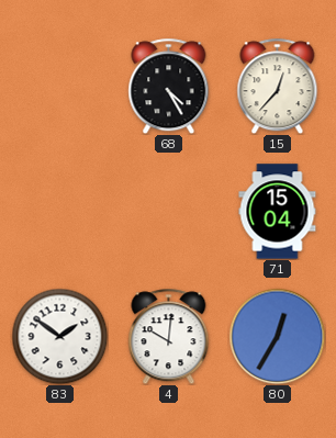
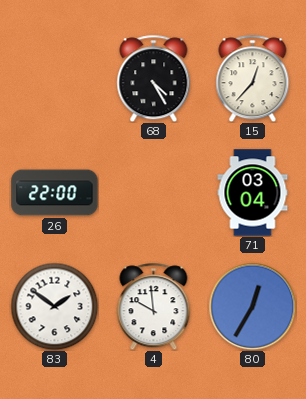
26: none -> 22:00 (55, 193)
71: 15:04 -> 03:04 (253, 193)
4: 10:01 -> 9:59 (154, 306)
